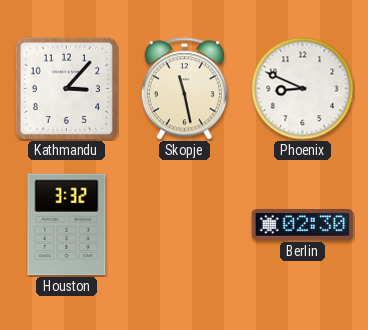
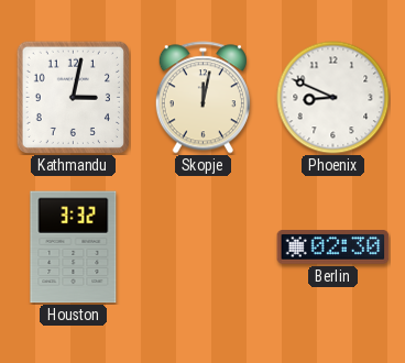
Kathmandu: 3:07 -> 3:02 (73, 97)
Skopje: 11:28 -> 12:02 (202, 98)
